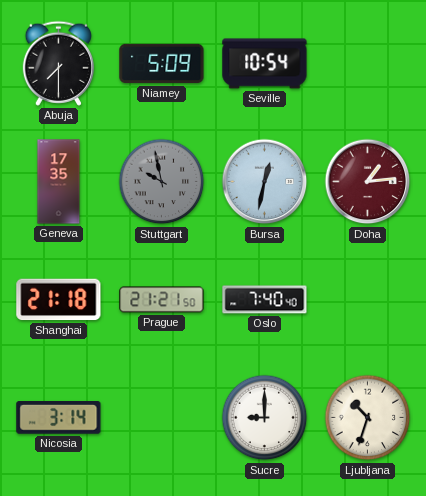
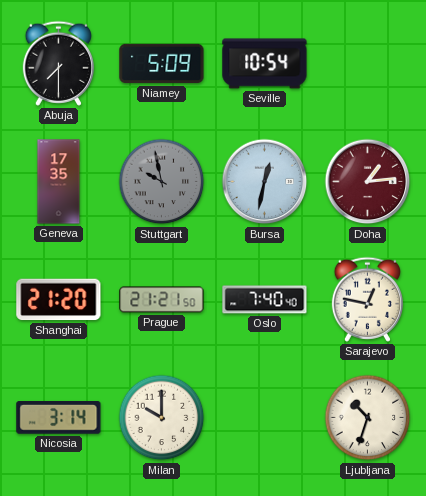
Shanghai: 21:18 -> 21:20 (59, 300)
Sarajevo: none -> 12:47 (367, 299)
Milan: none -> 10:00 (162, 418)
Sucre: 9:00 -> none (265, 418)
